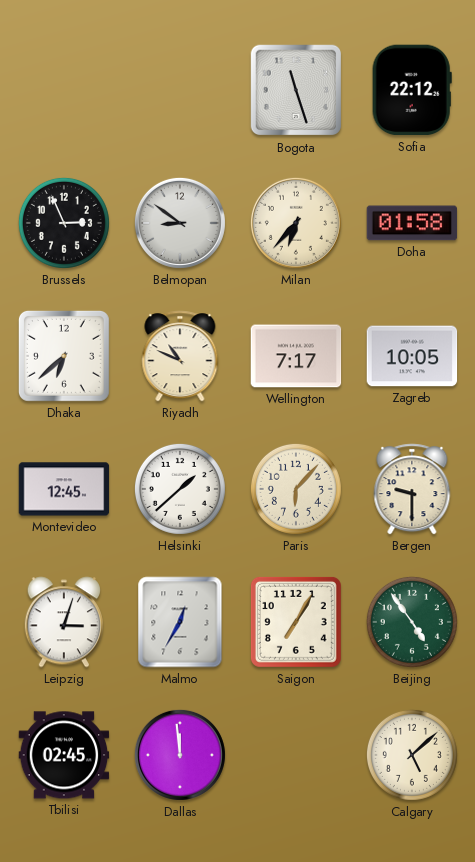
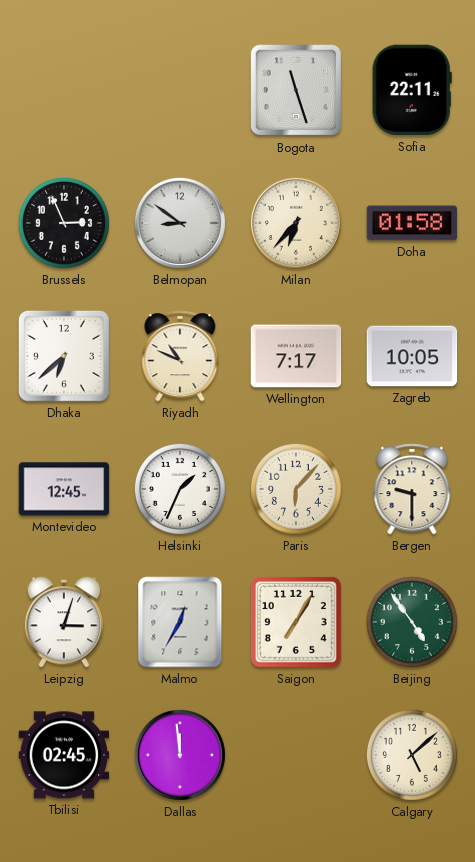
Sofia: 22:12 -> 22:11 (412, 90)
Helsinki: 1:38 -> 1:34 (180, 489)
